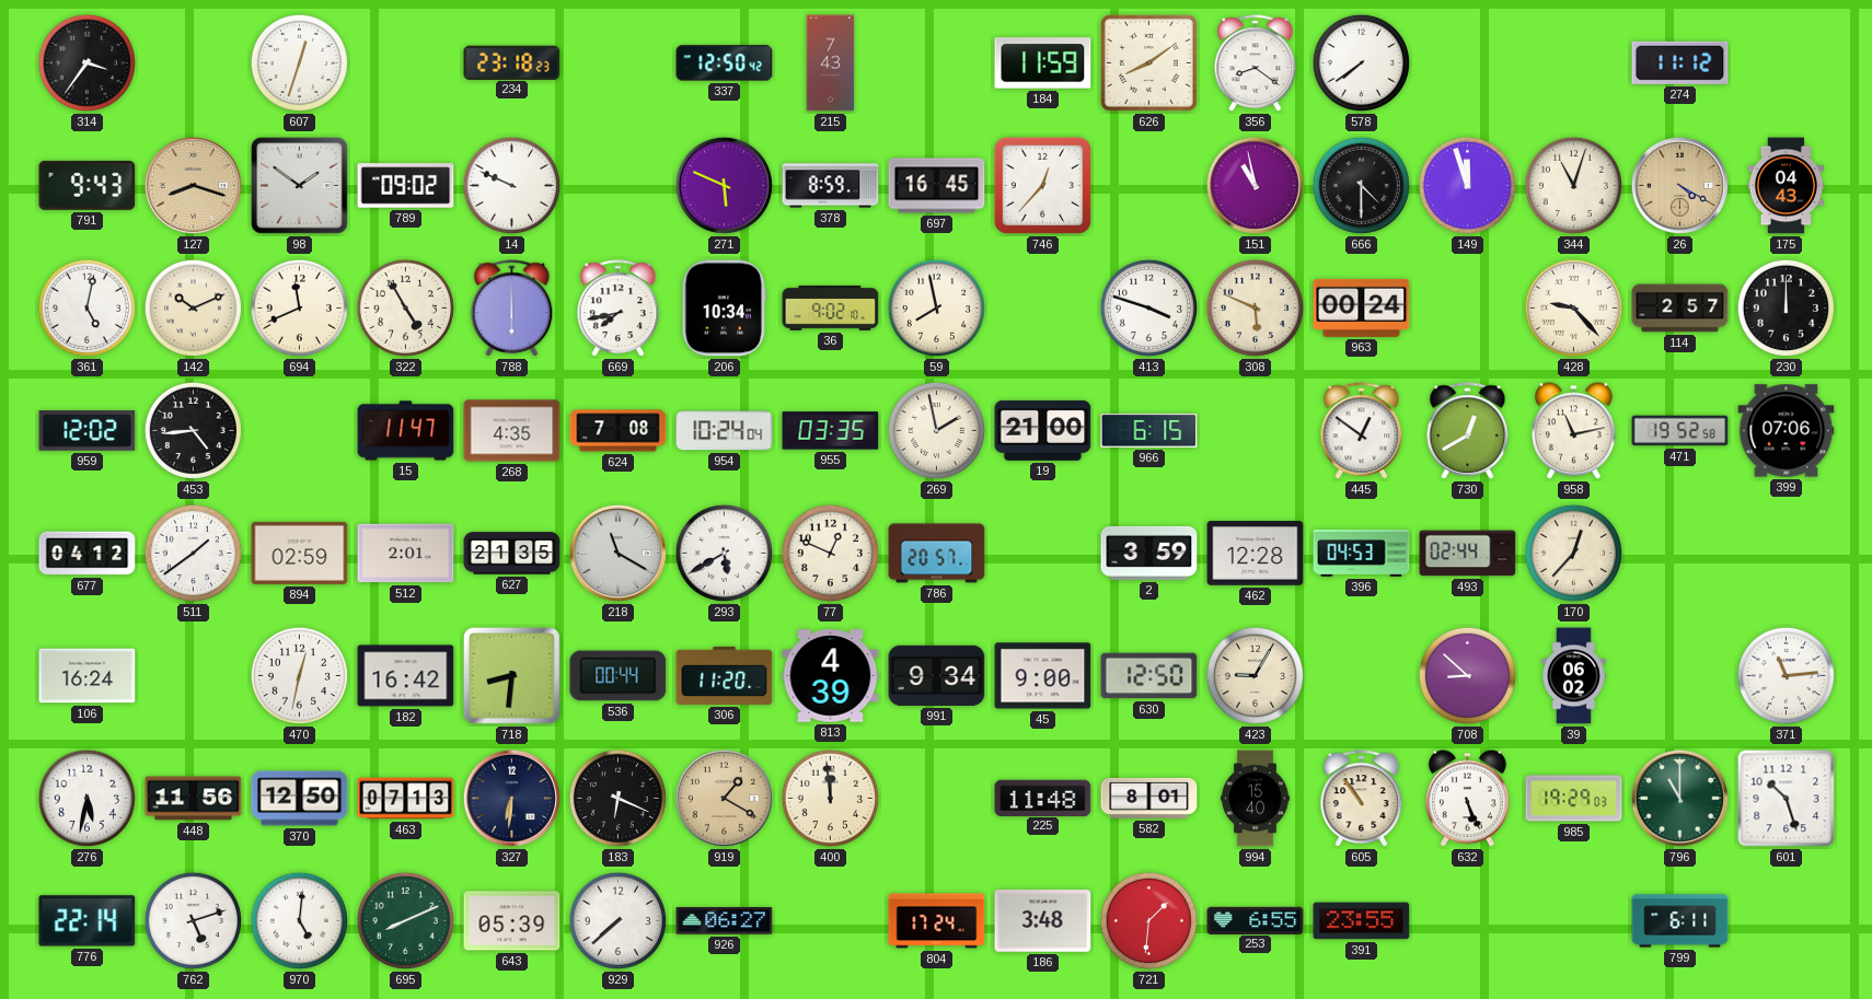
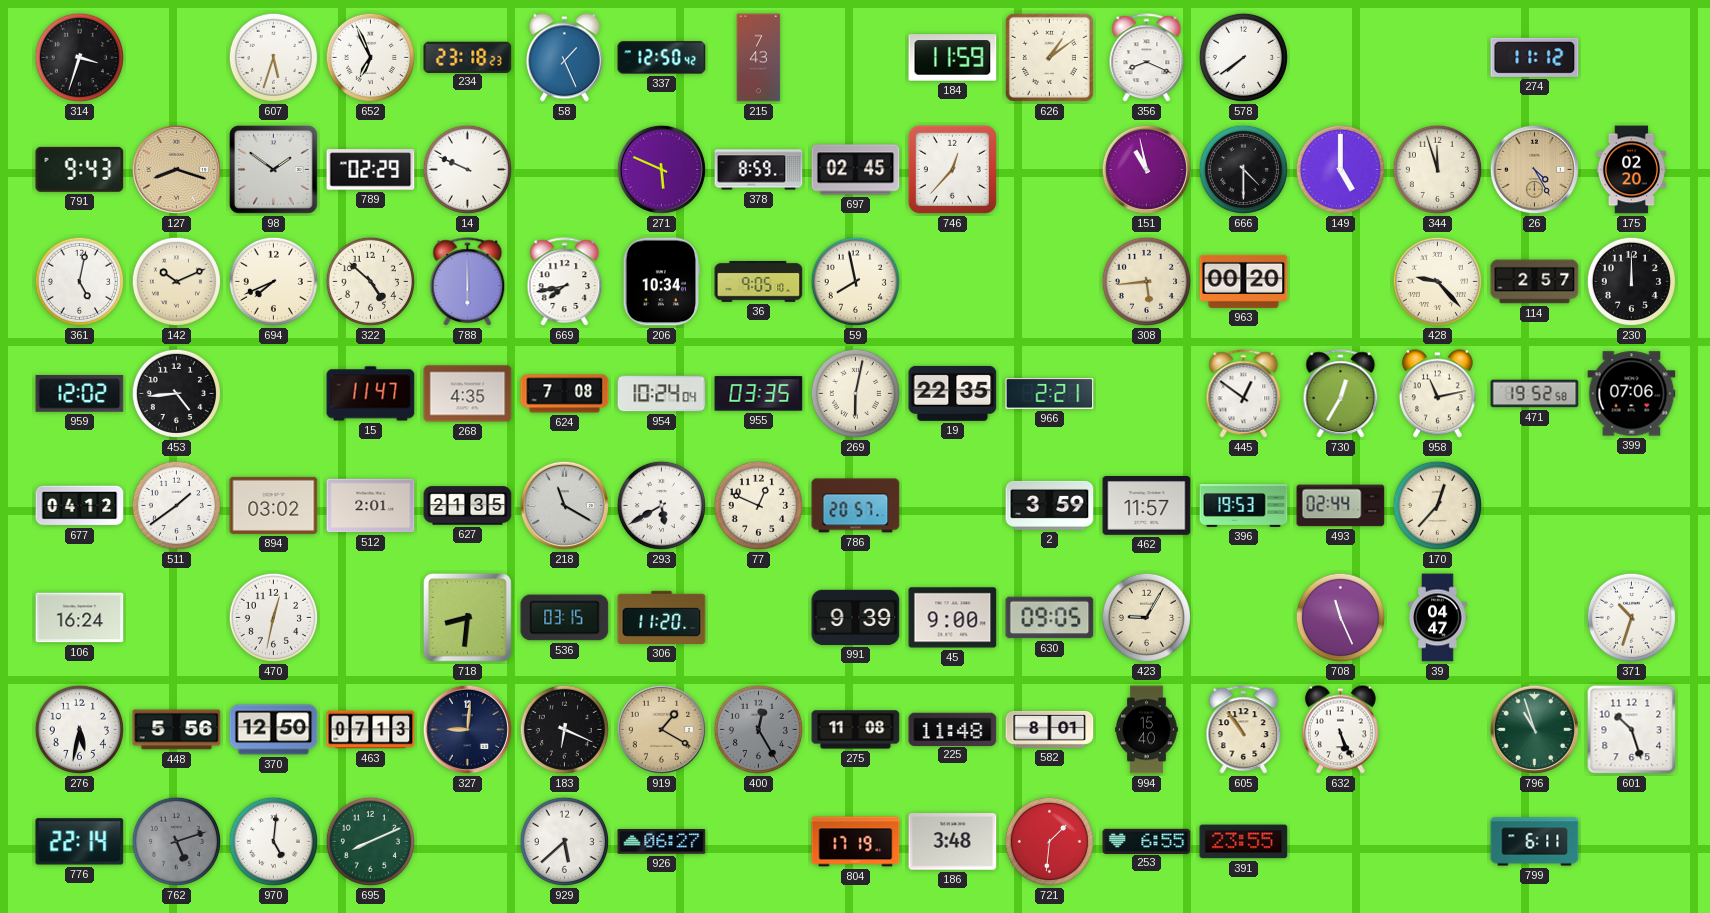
314: 3:36 -> 3:33 (79, 57)
607: 12:33 -> 5:33 (273, 57)
652: none -> 6:56 (370, 57)
58: none -> 1:26 (564, 58)
626: 8:09 -> 1:09 (1049, 57)
356: 8:21 -> 8:19 (1147, 58)
789: 09:02 -> 02:29 (371, 170)
697: 16:45 -> 02:45 (856, 170)
149: 11:57 -> 5:00 (1340, 169)
344: 11:03 -> 11:57 (1437, 169)
26: 4:20 -> 4:25 (1534, 169)
175: 04:43 -> 02:20 (1631, 170)
694: 11:41 -> 7:41 (273, 281)
322: 4:55 -> 4:52 (370, 281)
36: 9:02 -> 9:05 (759, 281)
413: 3:48 -> none (1148, 307)
308: 5:49 -> 5:44 (1146, 281)
963: 00:24 -> 00:20 (1244, 281)
269: 1:58 -> 6:02 (855, 393)
19: 21:00 -> 22:35 (953, 393)
966: 6:15 -> 2:21 (1050, 394)
730: 12:40 -> 12:35 (1341, 394)
894: 02:59 -> 03:02 (274, 505)
462: 12:28 -> 11:57 (1147, 506)
396: 04:53 -> 19:53 (1244, 506)
182: 16:42 -> none (406, 676)
536: 00:44 -> 03:15 (565, 618)
813: 4:39 -> none (831, 676)
991: 9:34 -> 9:39 (856, 617)
630: 12:50 -> 09:05 (1050, 618)
708: 8:52 -> 11:26 (1340, 617)
39: 06:02 -> 04:47 (1438, 618)
371: 11:14 -> 10:33 (1631, 617)
448: 11:56 -> 5:56 (177, 730)
327: 6:31 -> 9:01 (467, 729)
400: 11:59 -> 12:25 (758, 729)
400 dial: cream -> grey (758, 729)
275: none -> 11:08 (856, 730)
985: 19:29 -> none (1574, 799)
796: 11:00 -> 10:57 (1534, 729)
762 dial: white -> grey (176, 841)
643: 05:39 -> none (512, 921)
929: 7:38 -> 5:38 (564, 841)
804: 17:24 -> 17:19 (856, 842)
